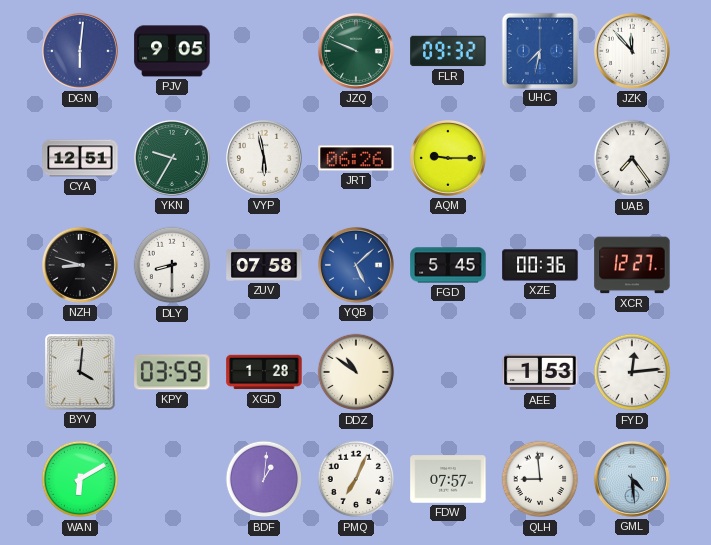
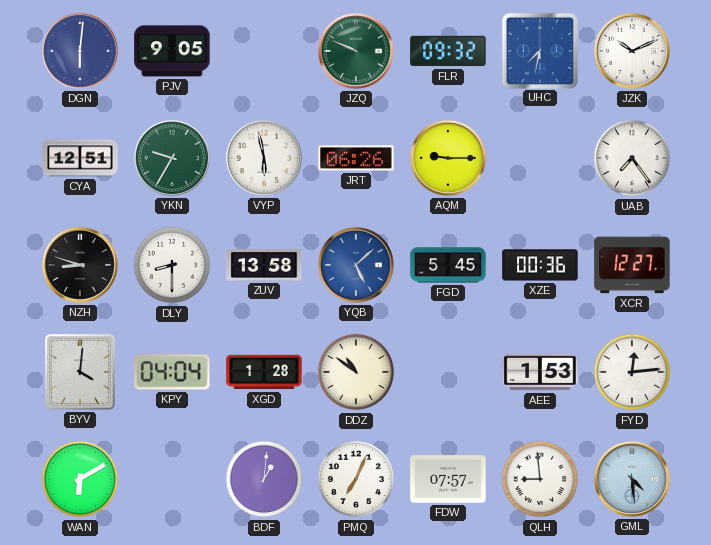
JZK: 11:53 -> 10:11 (632, 51)
ZUV: 07:58 -> 13:58 (264, 265)
KPY: 03:59 -> 04:04 (172, 372)
